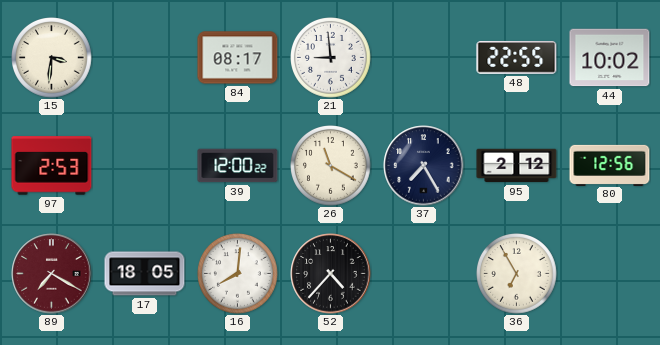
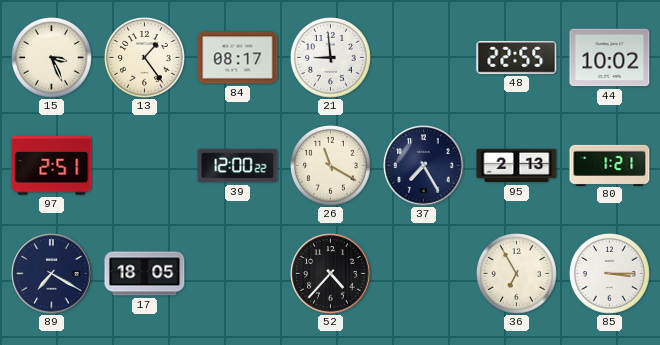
15: 3:31 -> 3:26 (52, 58)
13: none -> 1:24 (145, 58)
97: 2:53 -> 2:51 (52, 166)
95: 2:12 -> 2:13 (517, 166)
80: 12:56 -> 1:21 (610, 165)
89 dial: burgundy -> navy (52, 274)
16: 8:01 -> none (238, 274)
85: none -> 3:15 (610, 274)
